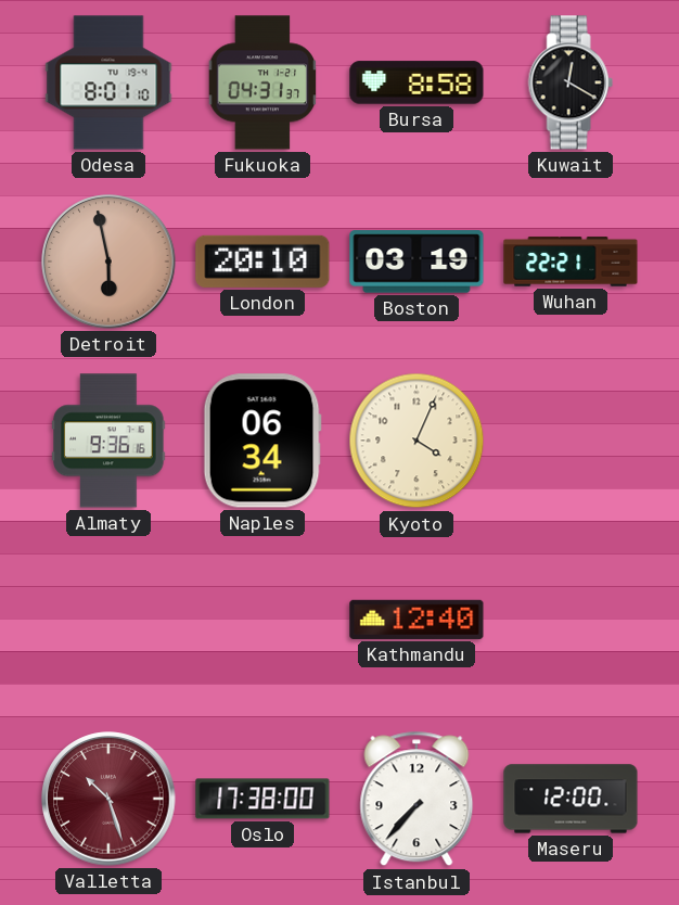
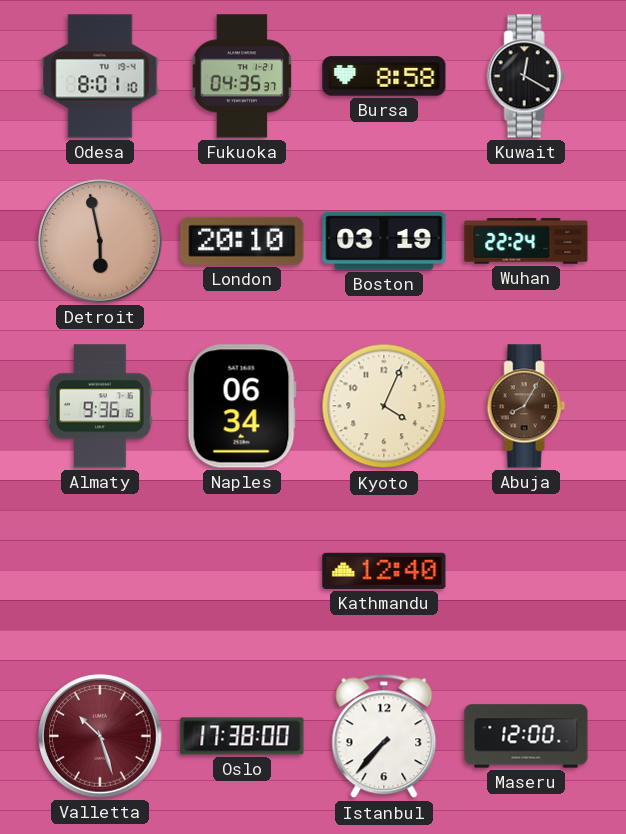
Fukuoka: 04:31 -> 04:35 (242, 76)
Wuhan: 22:21 -> 22:24 (526, 241)
Abuja: none -> 8:05 (526, 406)
